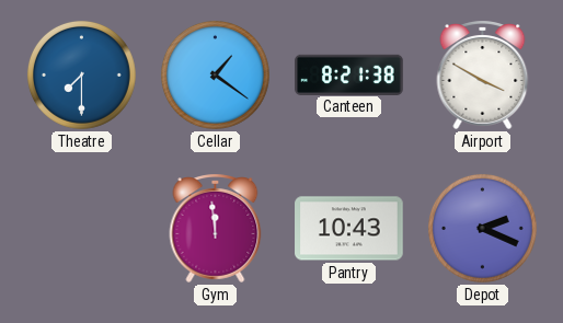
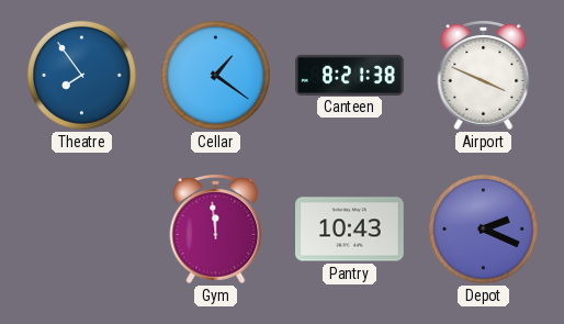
Theatre: 7:30 -> 7:54 (81, 75)
Airport: 3:50 -> 3:49 (484, 75)
